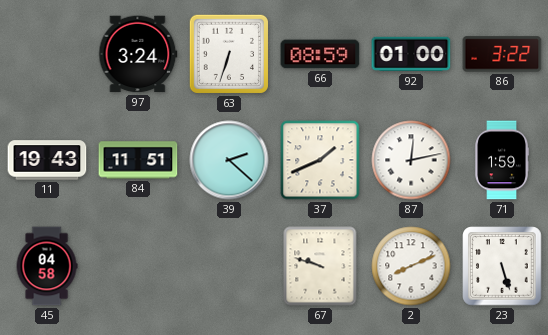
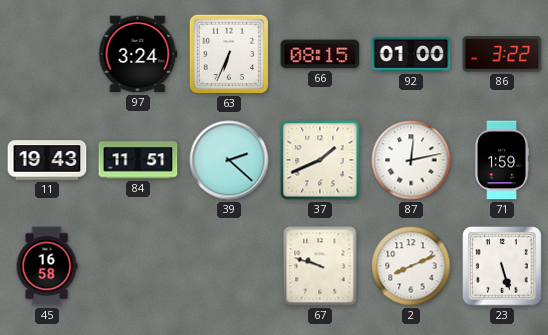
63: 6:33 -> 6:34 (229, 54)
66: 08:59 -> 08:15 (320, 54)
45: 04:58 -> 16:58 (47, 266)
